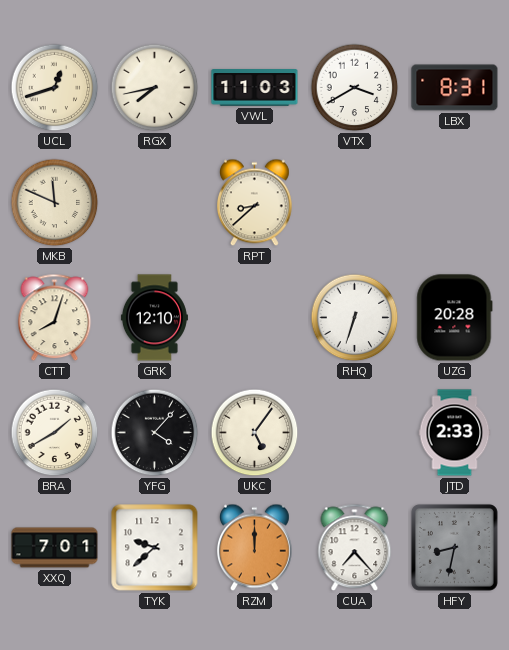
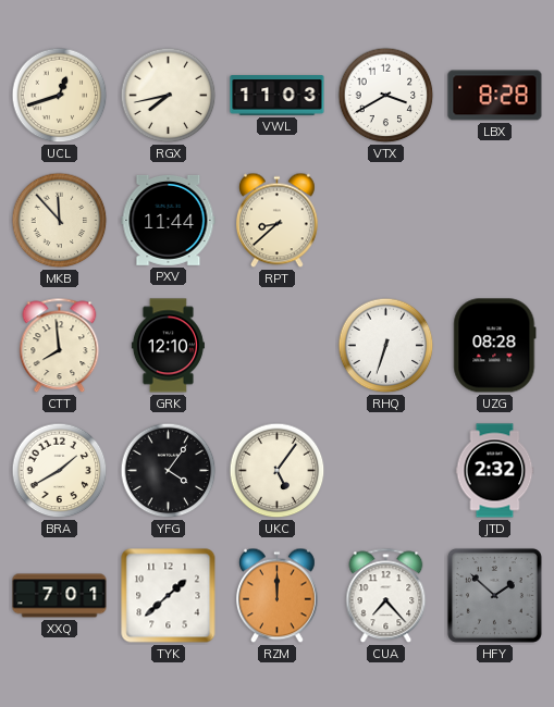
LBX: 8:31 -> 8:28 (495, 96)
MKB: 11:49 -> 11:53 (60, 221)
PXV: none -> 11:44 (169, 220)
CTT: 8:03 -> 7:59 (60, 346)
UZG: 20:28 -> 08:28 (495, 346)
YFG: 4:07 -> 4:06 (169, 471)
JTD: 2:33 -> 2:32 (495, 471)
TYK: 9:38 -> 1:38 (169, 596)
HFY: 8:32 -> 1:52 (494, 595)
